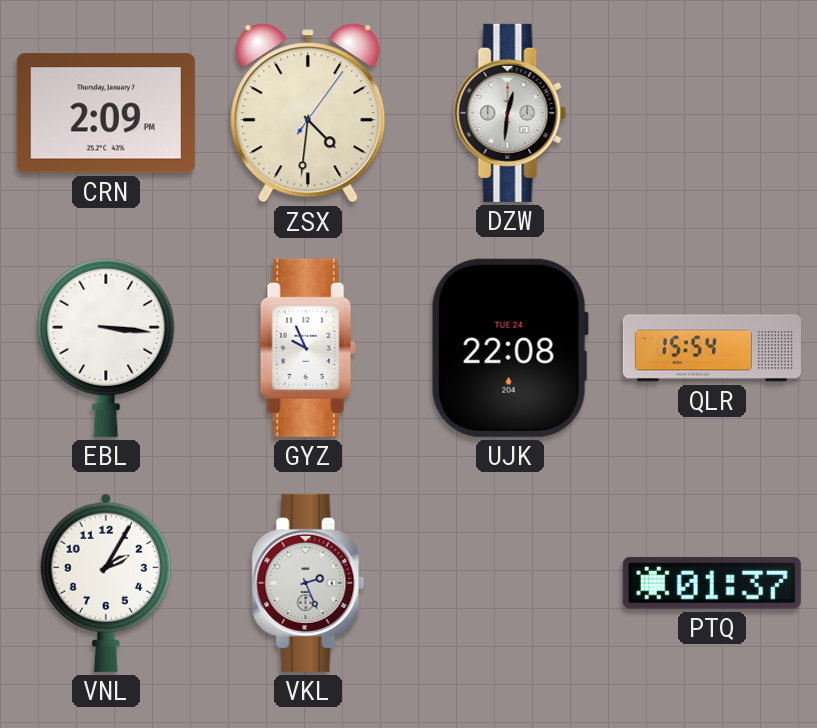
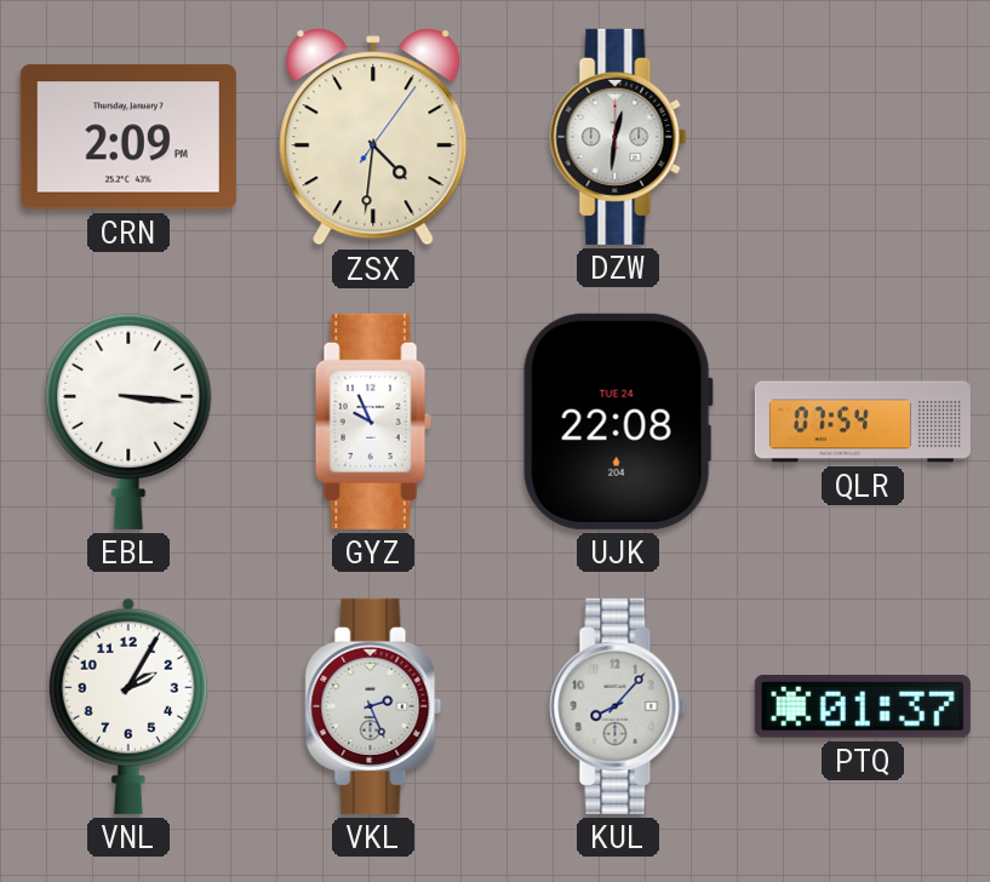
QLR: 15:54 -> 07:54 (863, 422)
KUL: none -> 8:07 (618, 706)
